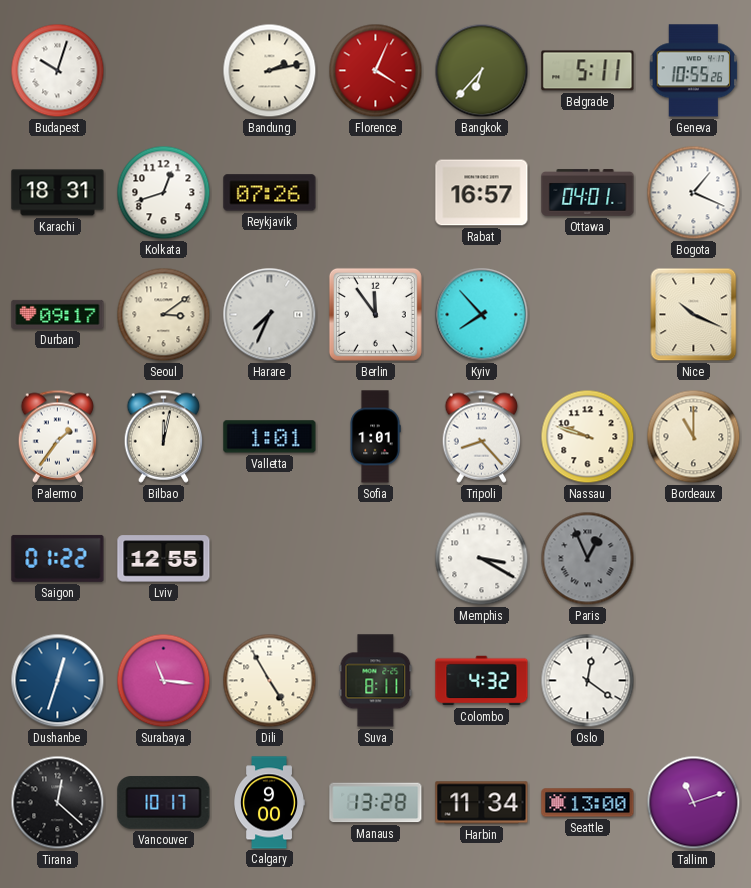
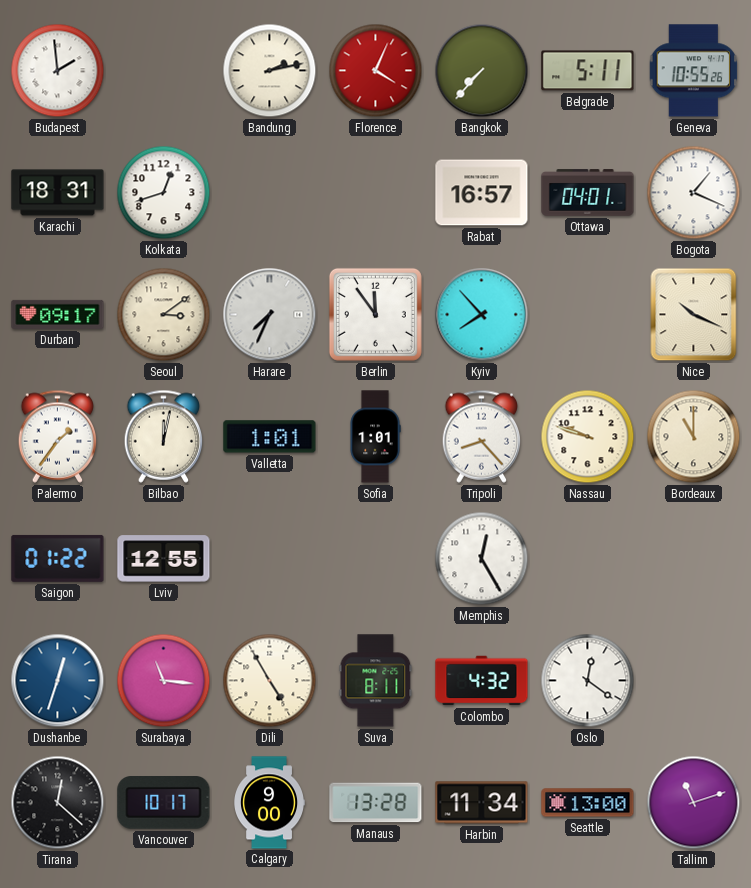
Budapest: 10:03 -> 1:59 (58, 71)
Bangkok: 6:37 -> 7:37 (482, 71)
Reykjavik: 07:26 -> none (270, 193)
Memphis: 3:20 -> 12:25 (482, 559)
Paris: 12:56 -> none (588, 559)
